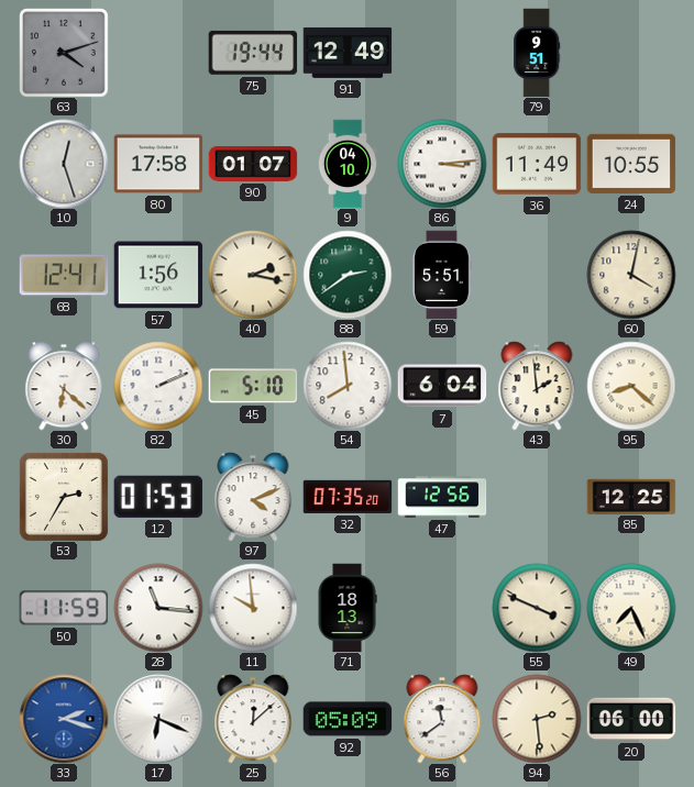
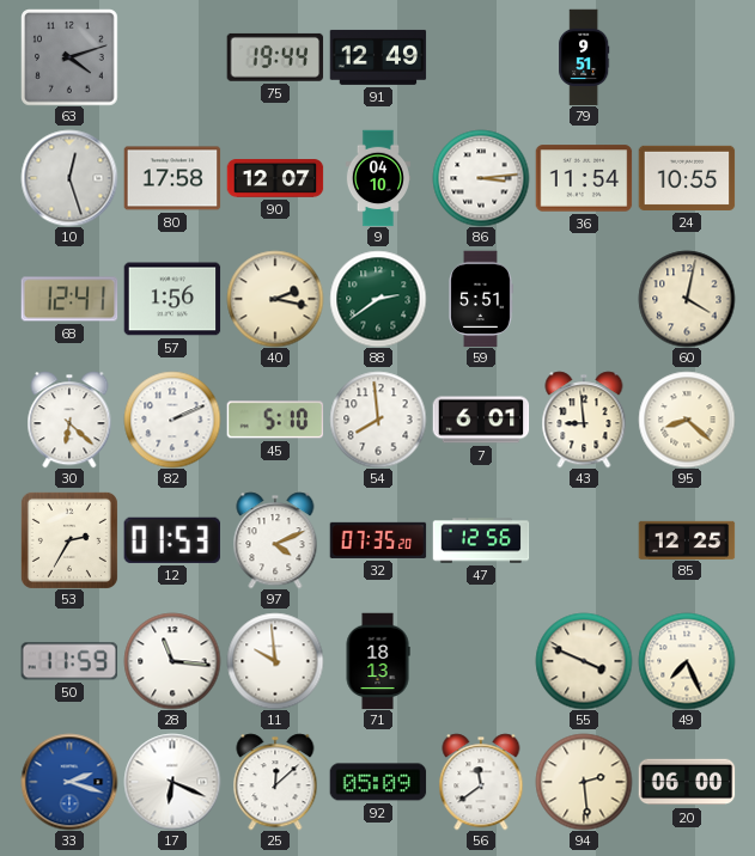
90: 01:07 -> 12:07 (275, 178)
36: 11:49 -> 11:54 (584, 178)
7: 6:04 -> 6:01 (481, 420)
43: 1:59 -> 8:59 (584, 420)
